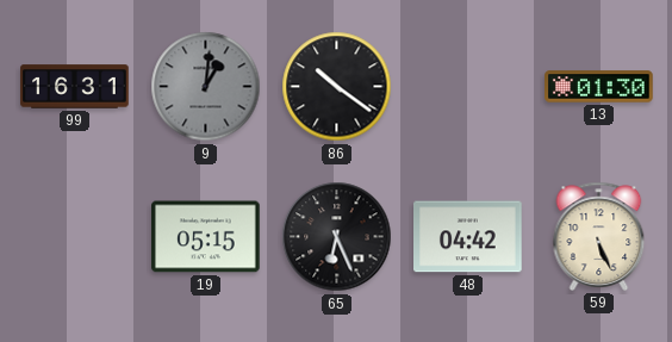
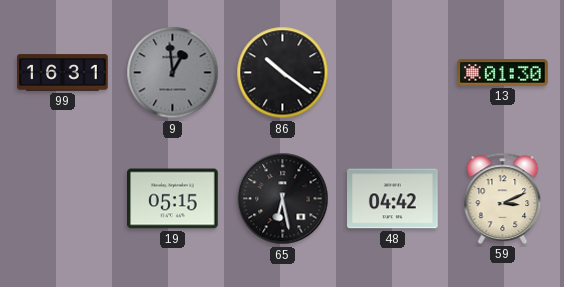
9: 1:01 -> 12:59 (173, 73)
65: 6:26 -> 6:28 (283, 199)
59: 5:26 -> 3:11 (503, 198)
